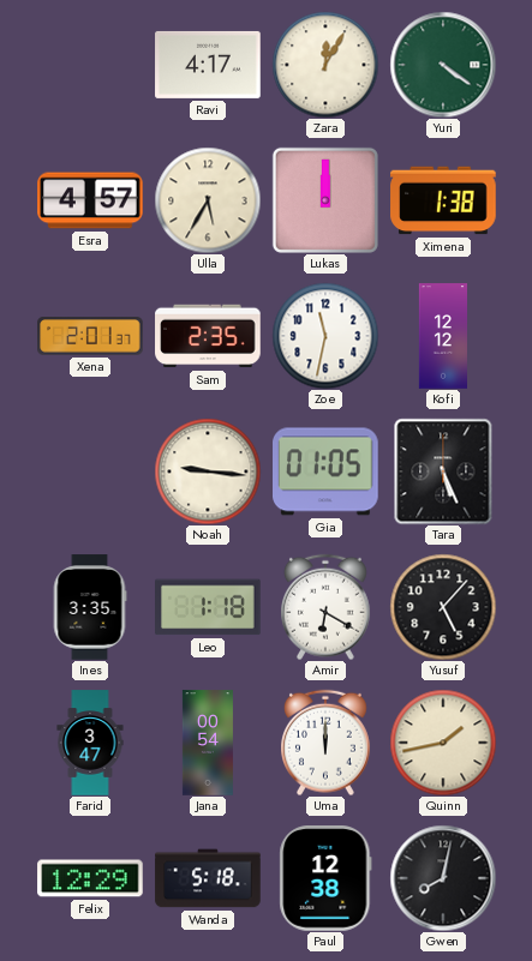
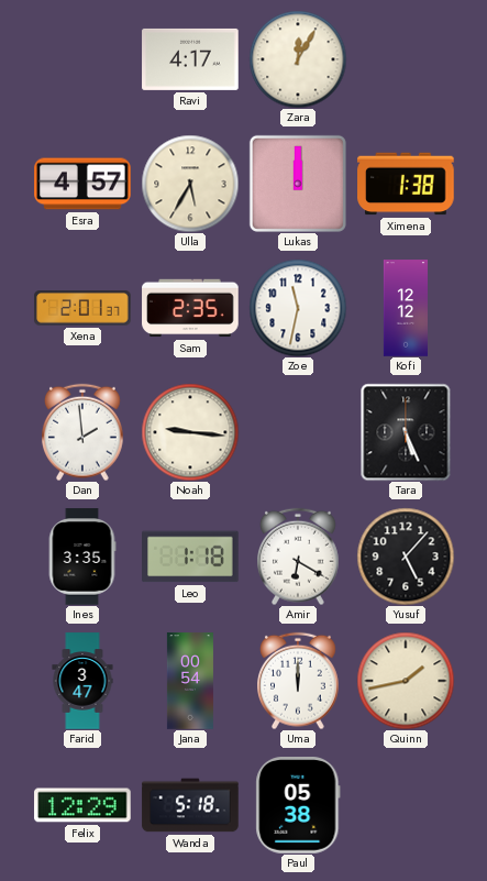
Yuri: 4:21 -> none (443, 65)
Dan: none -> 1:59 (84, 432)
Gia: 01:05 -> none (327, 472)
Paul: 12:38 -> 05:38 (298, 805)
Gwen: 8:02 -> none (443, 878)
